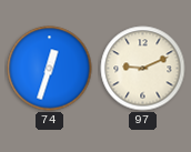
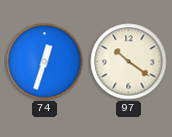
97: 9:11 -> 10:21 (129, 62)
